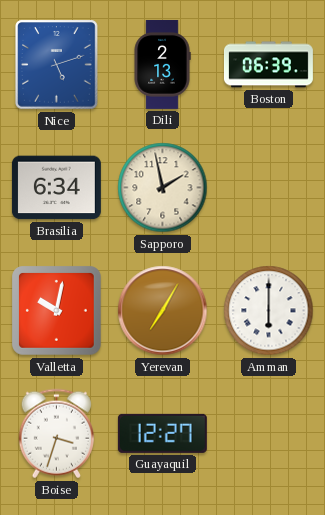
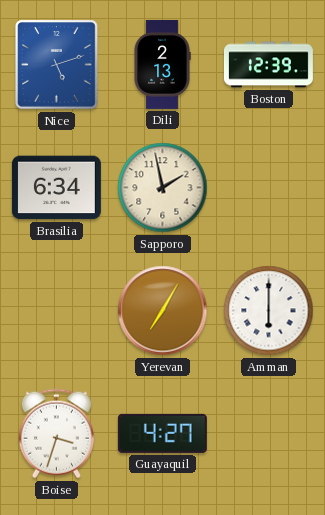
Boston: 06:39 -> 12:39 (268, 65)
Valletta: 10:02 -> none (57, 311)
Guayaquil: 12:27 -> 4:27 (162, 433)
